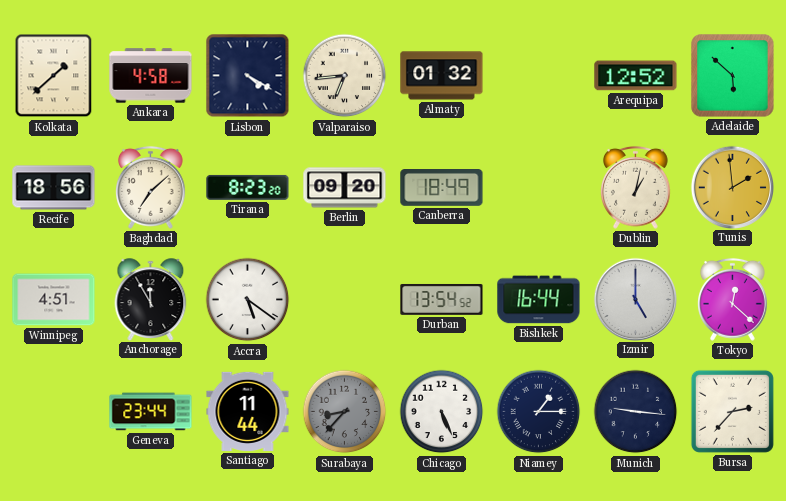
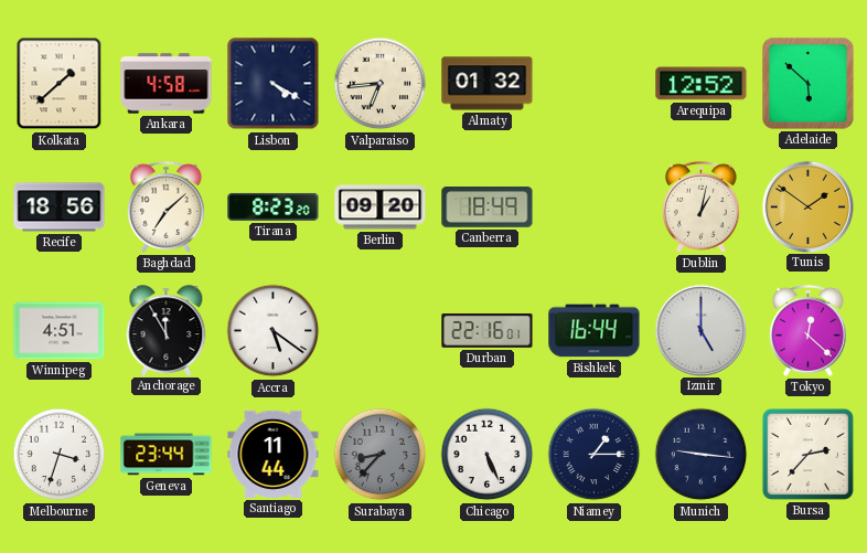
Tunis: 1:59 -> 1:51 (807, 206)
Durban: 13:54 -> 22:16 (488, 331)
Melbourne: none -> 3:33 (60, 455)
